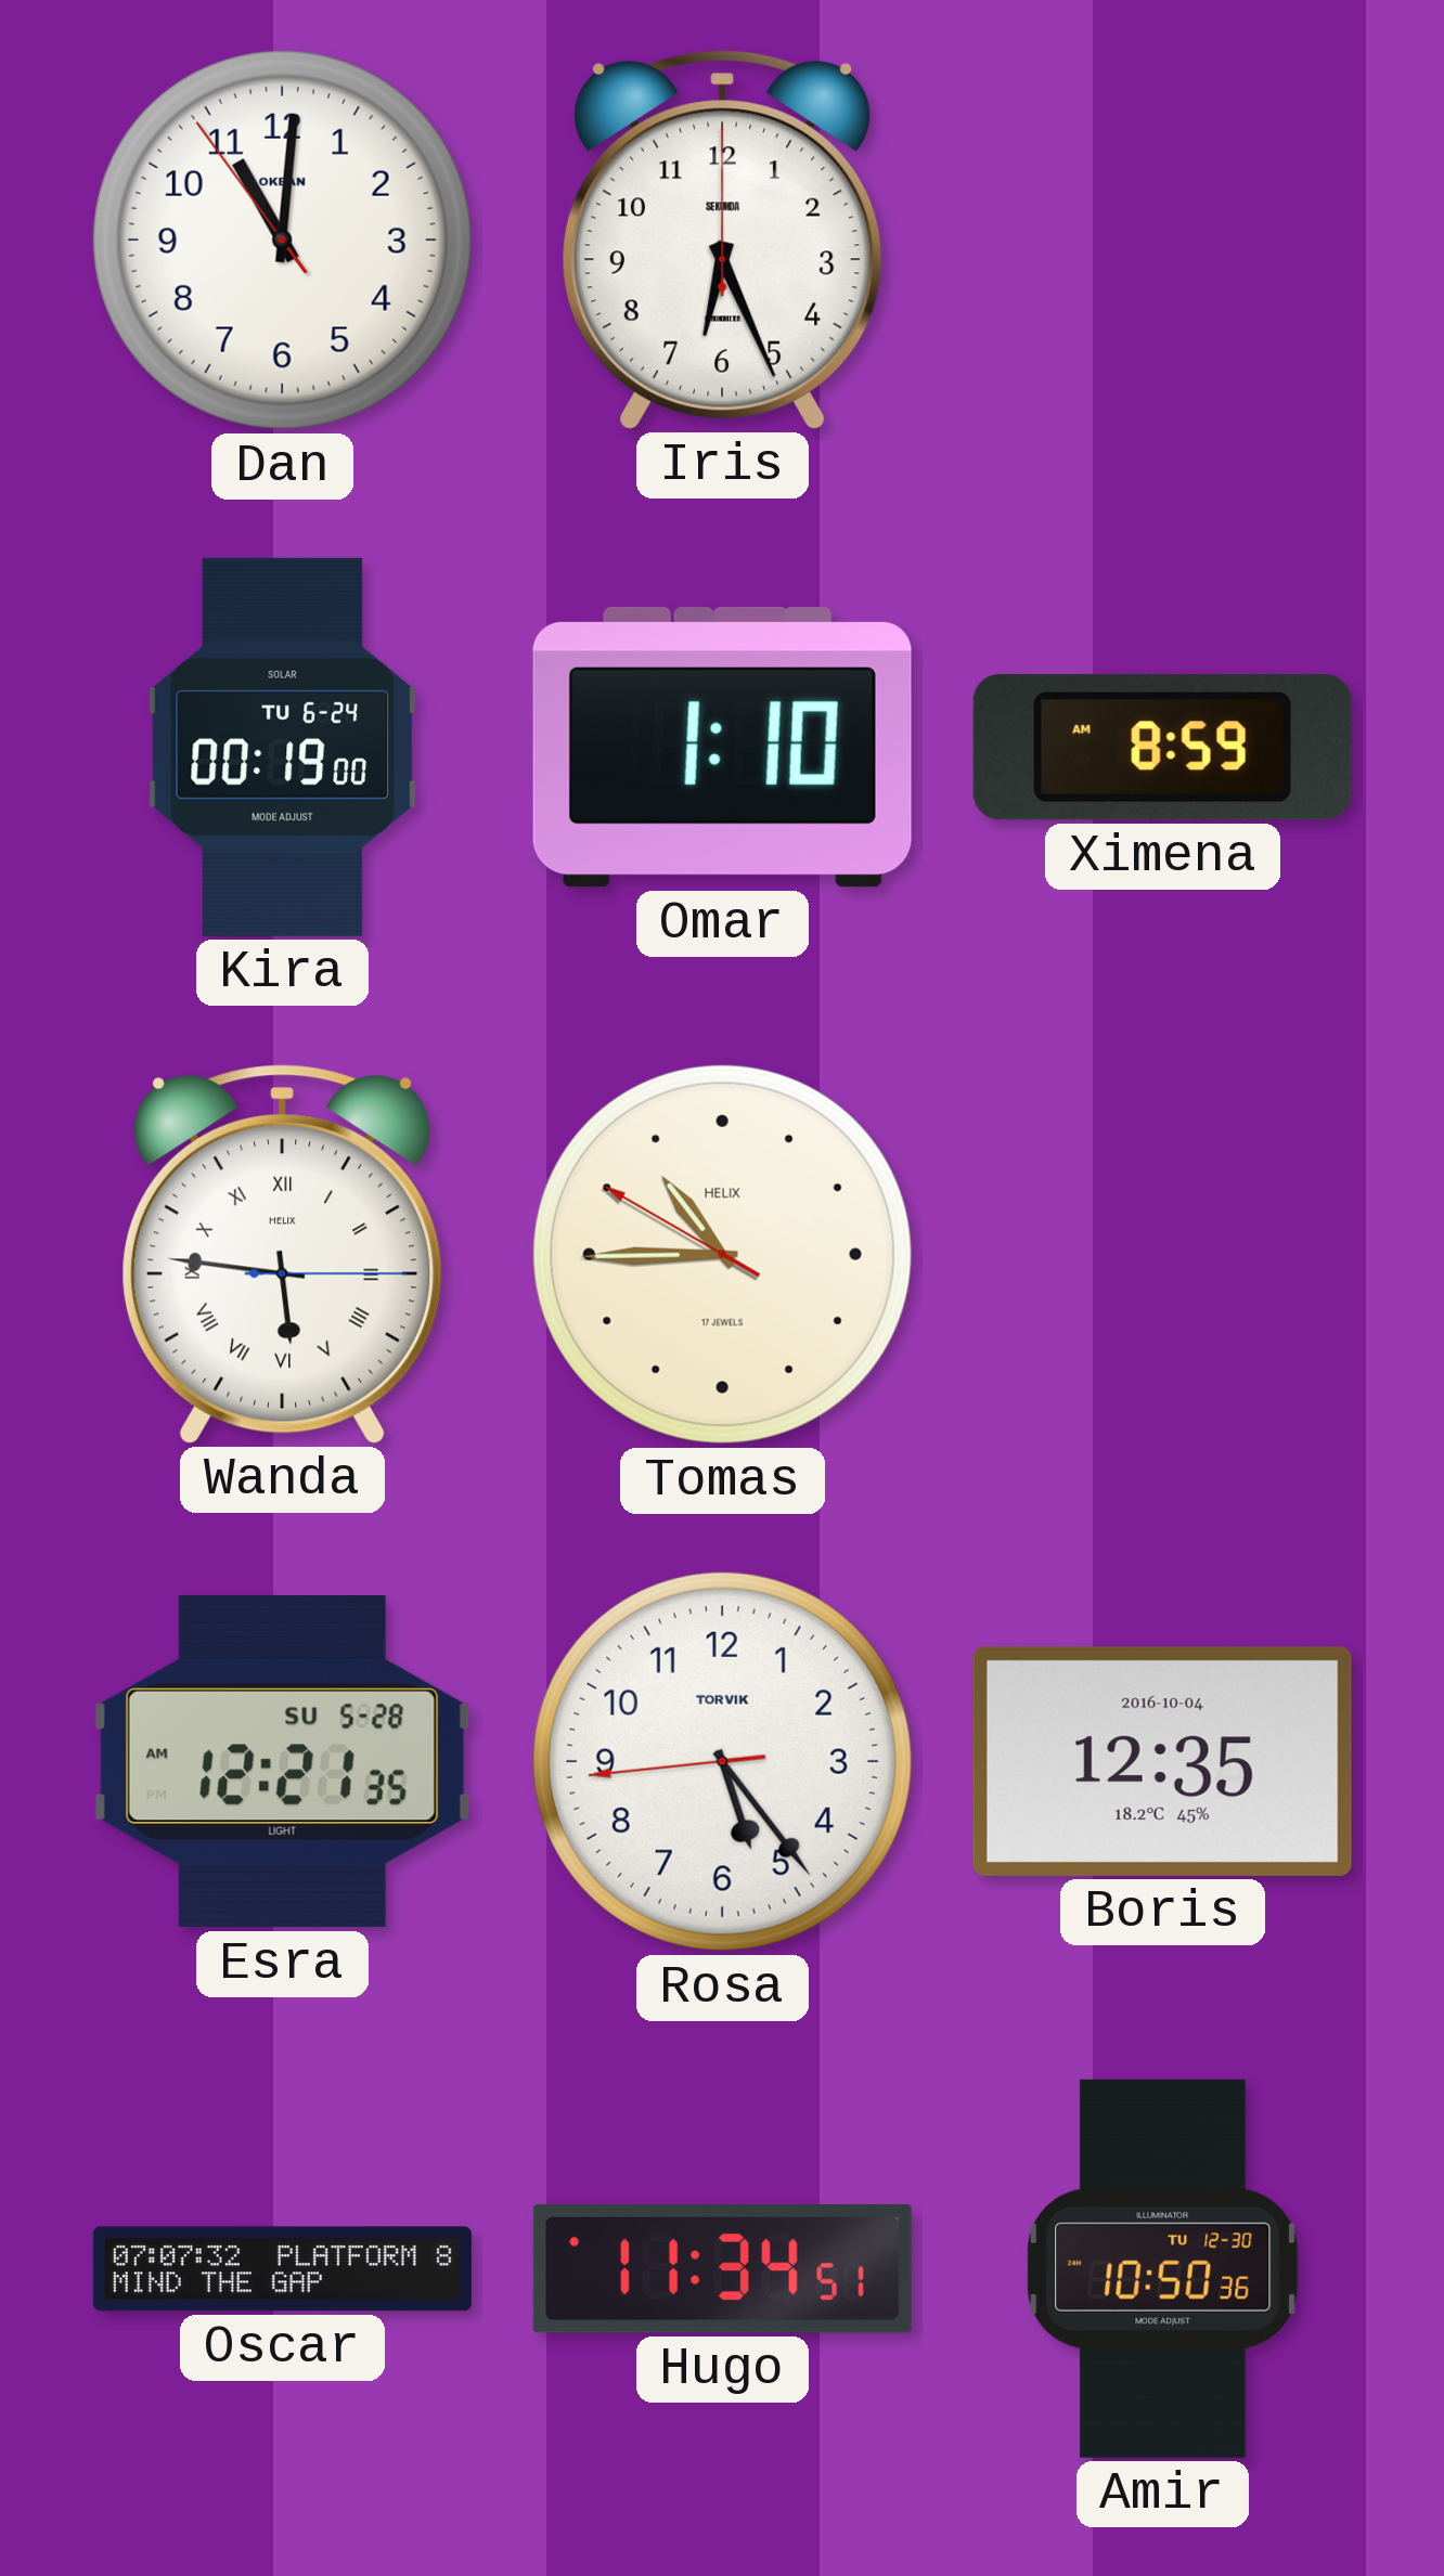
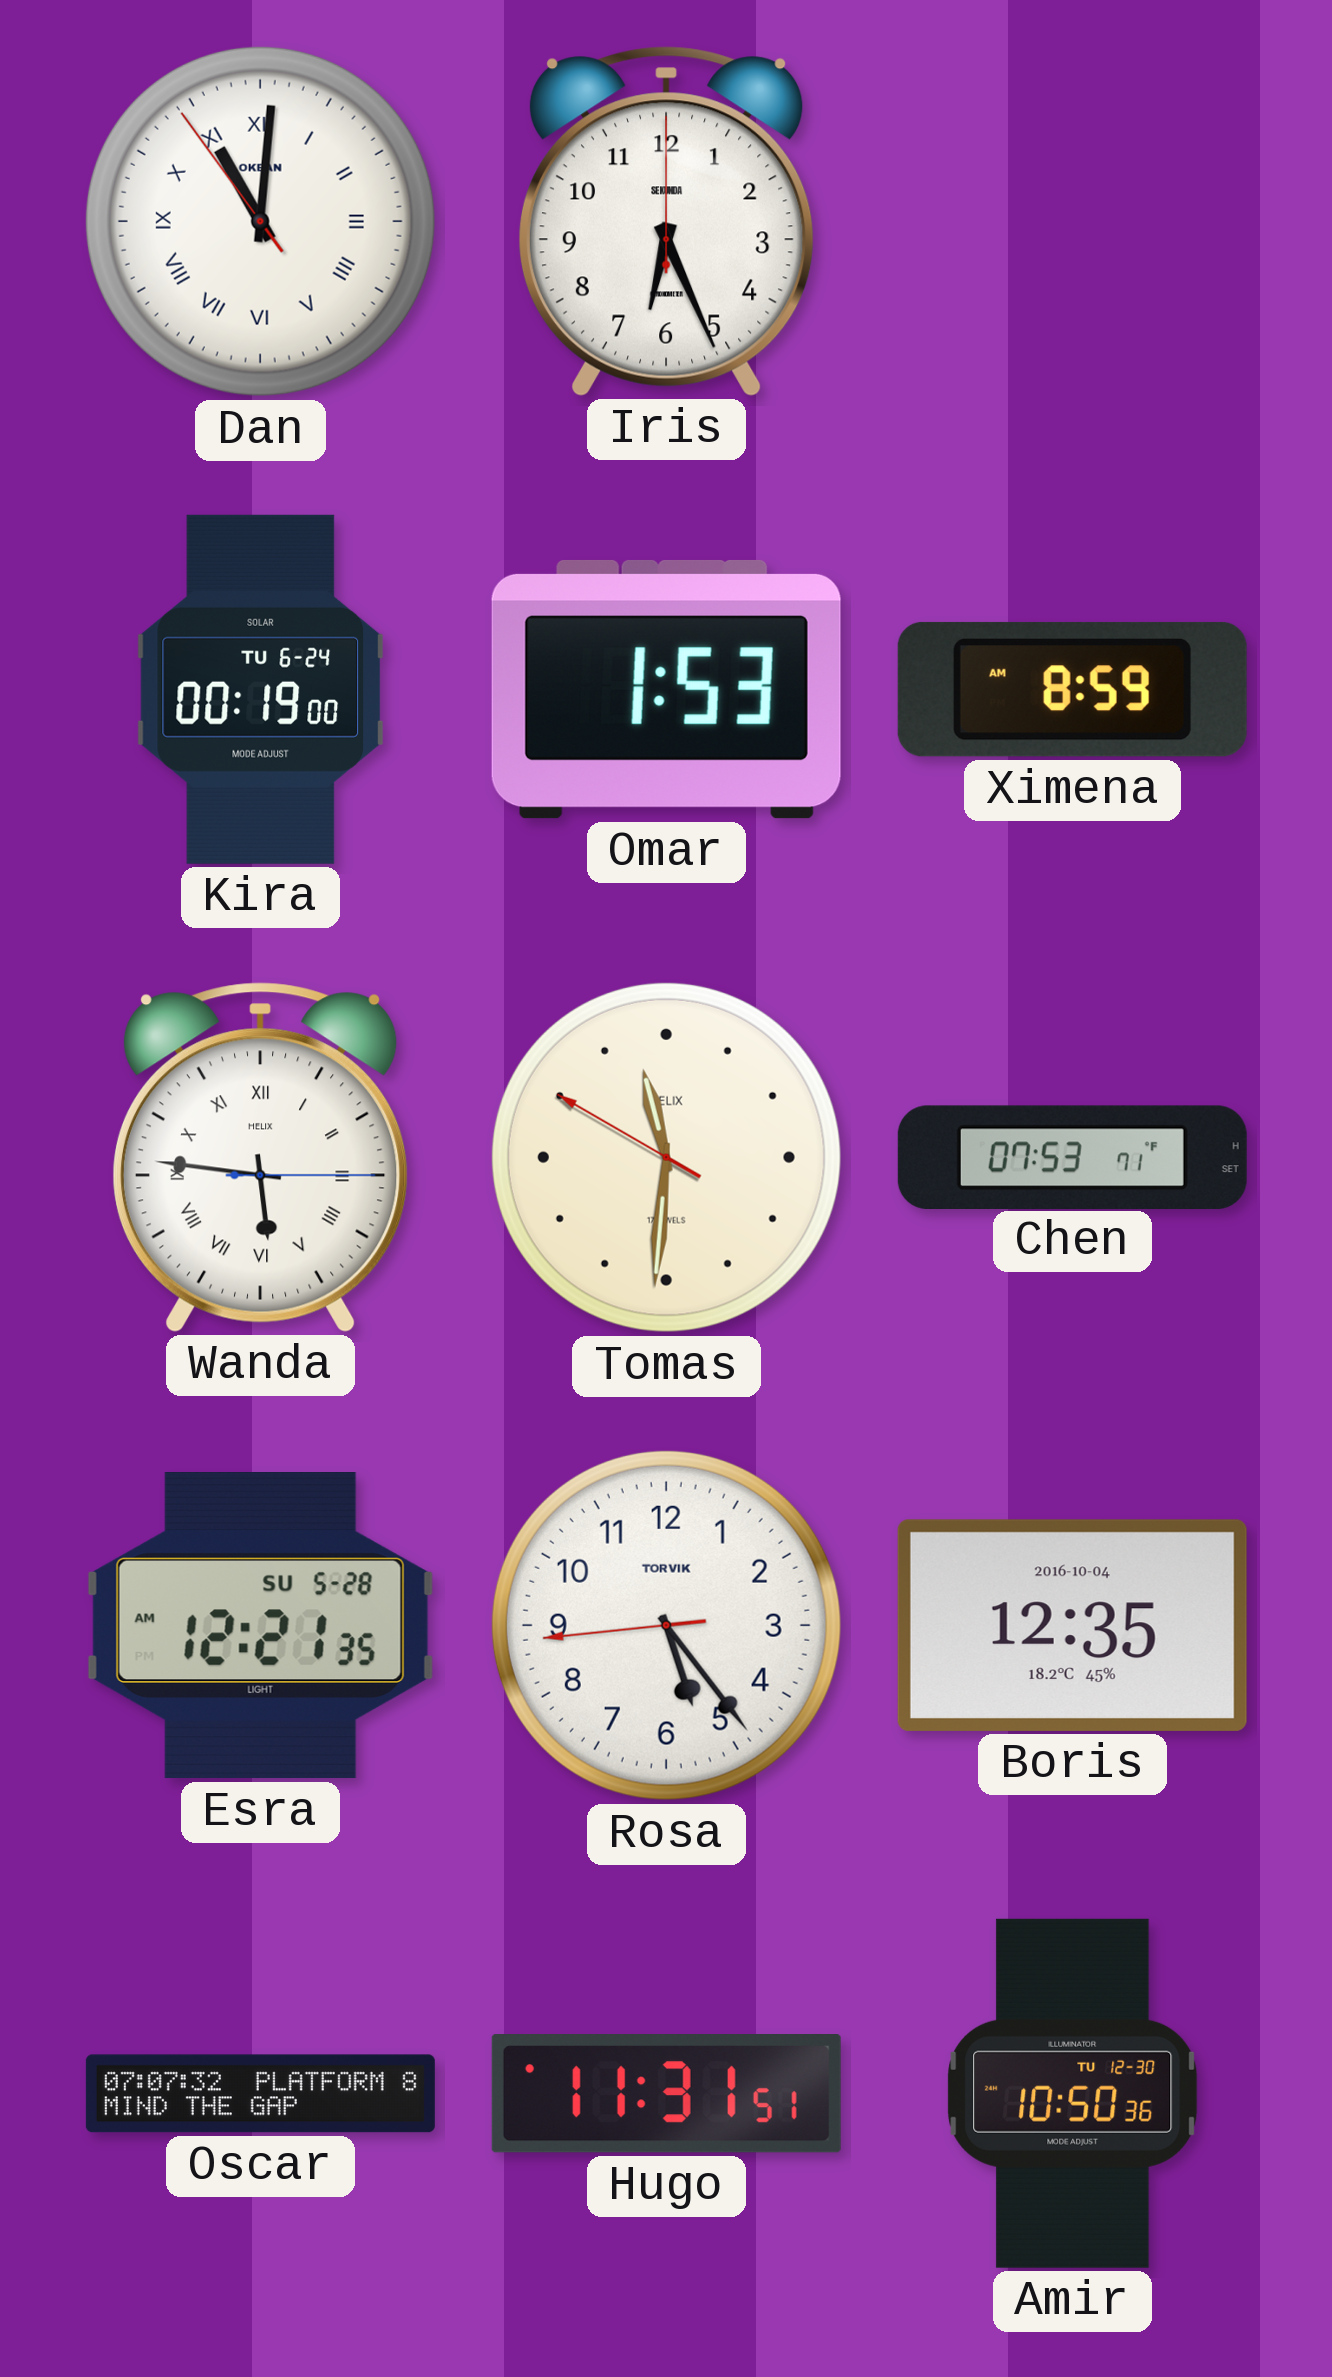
Dan numerals: Arabic -> Roman (260, 221)
Omar: 1:10 -> 1:53 (666, 689)
Tomas: 10:44 -> 11:30 (666, 1157)
Chen: none -> 07:53 (1072, 1157)
Hugo: 11:34 -> 11:31 (666, 2094)
